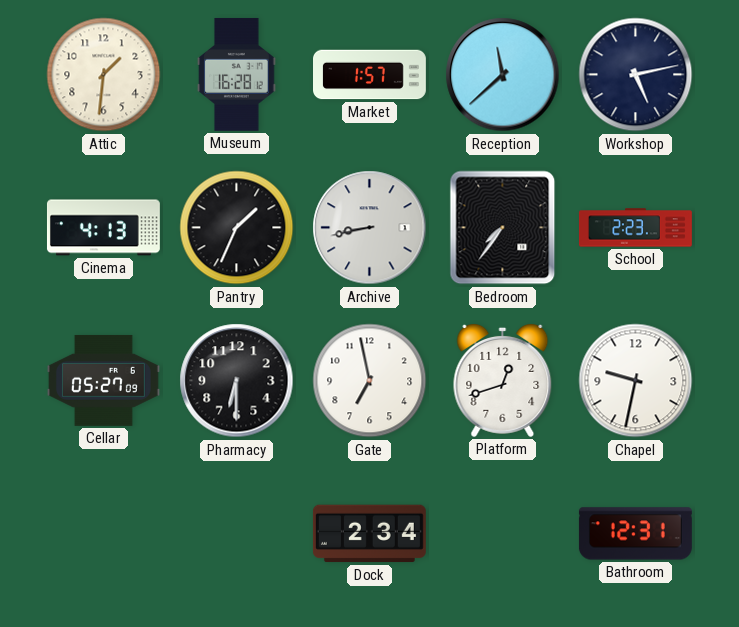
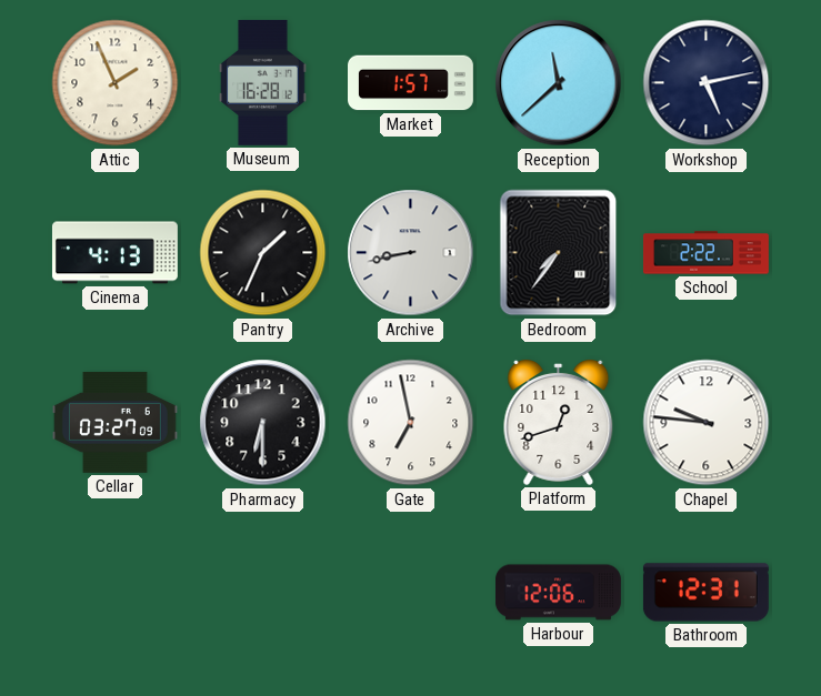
Attic: 1:31 -> 1:56 (116, 83)
School: 2:23 -> 2:22 (707, 253)
Cellar: 05:27 -> 03:27 (114, 422)
Chapel: 9:32 -> 9:46 (707, 423)
Dock: 2:34 -> none (369, 534)
Harbour: none -> 12:06 (559, 593)
